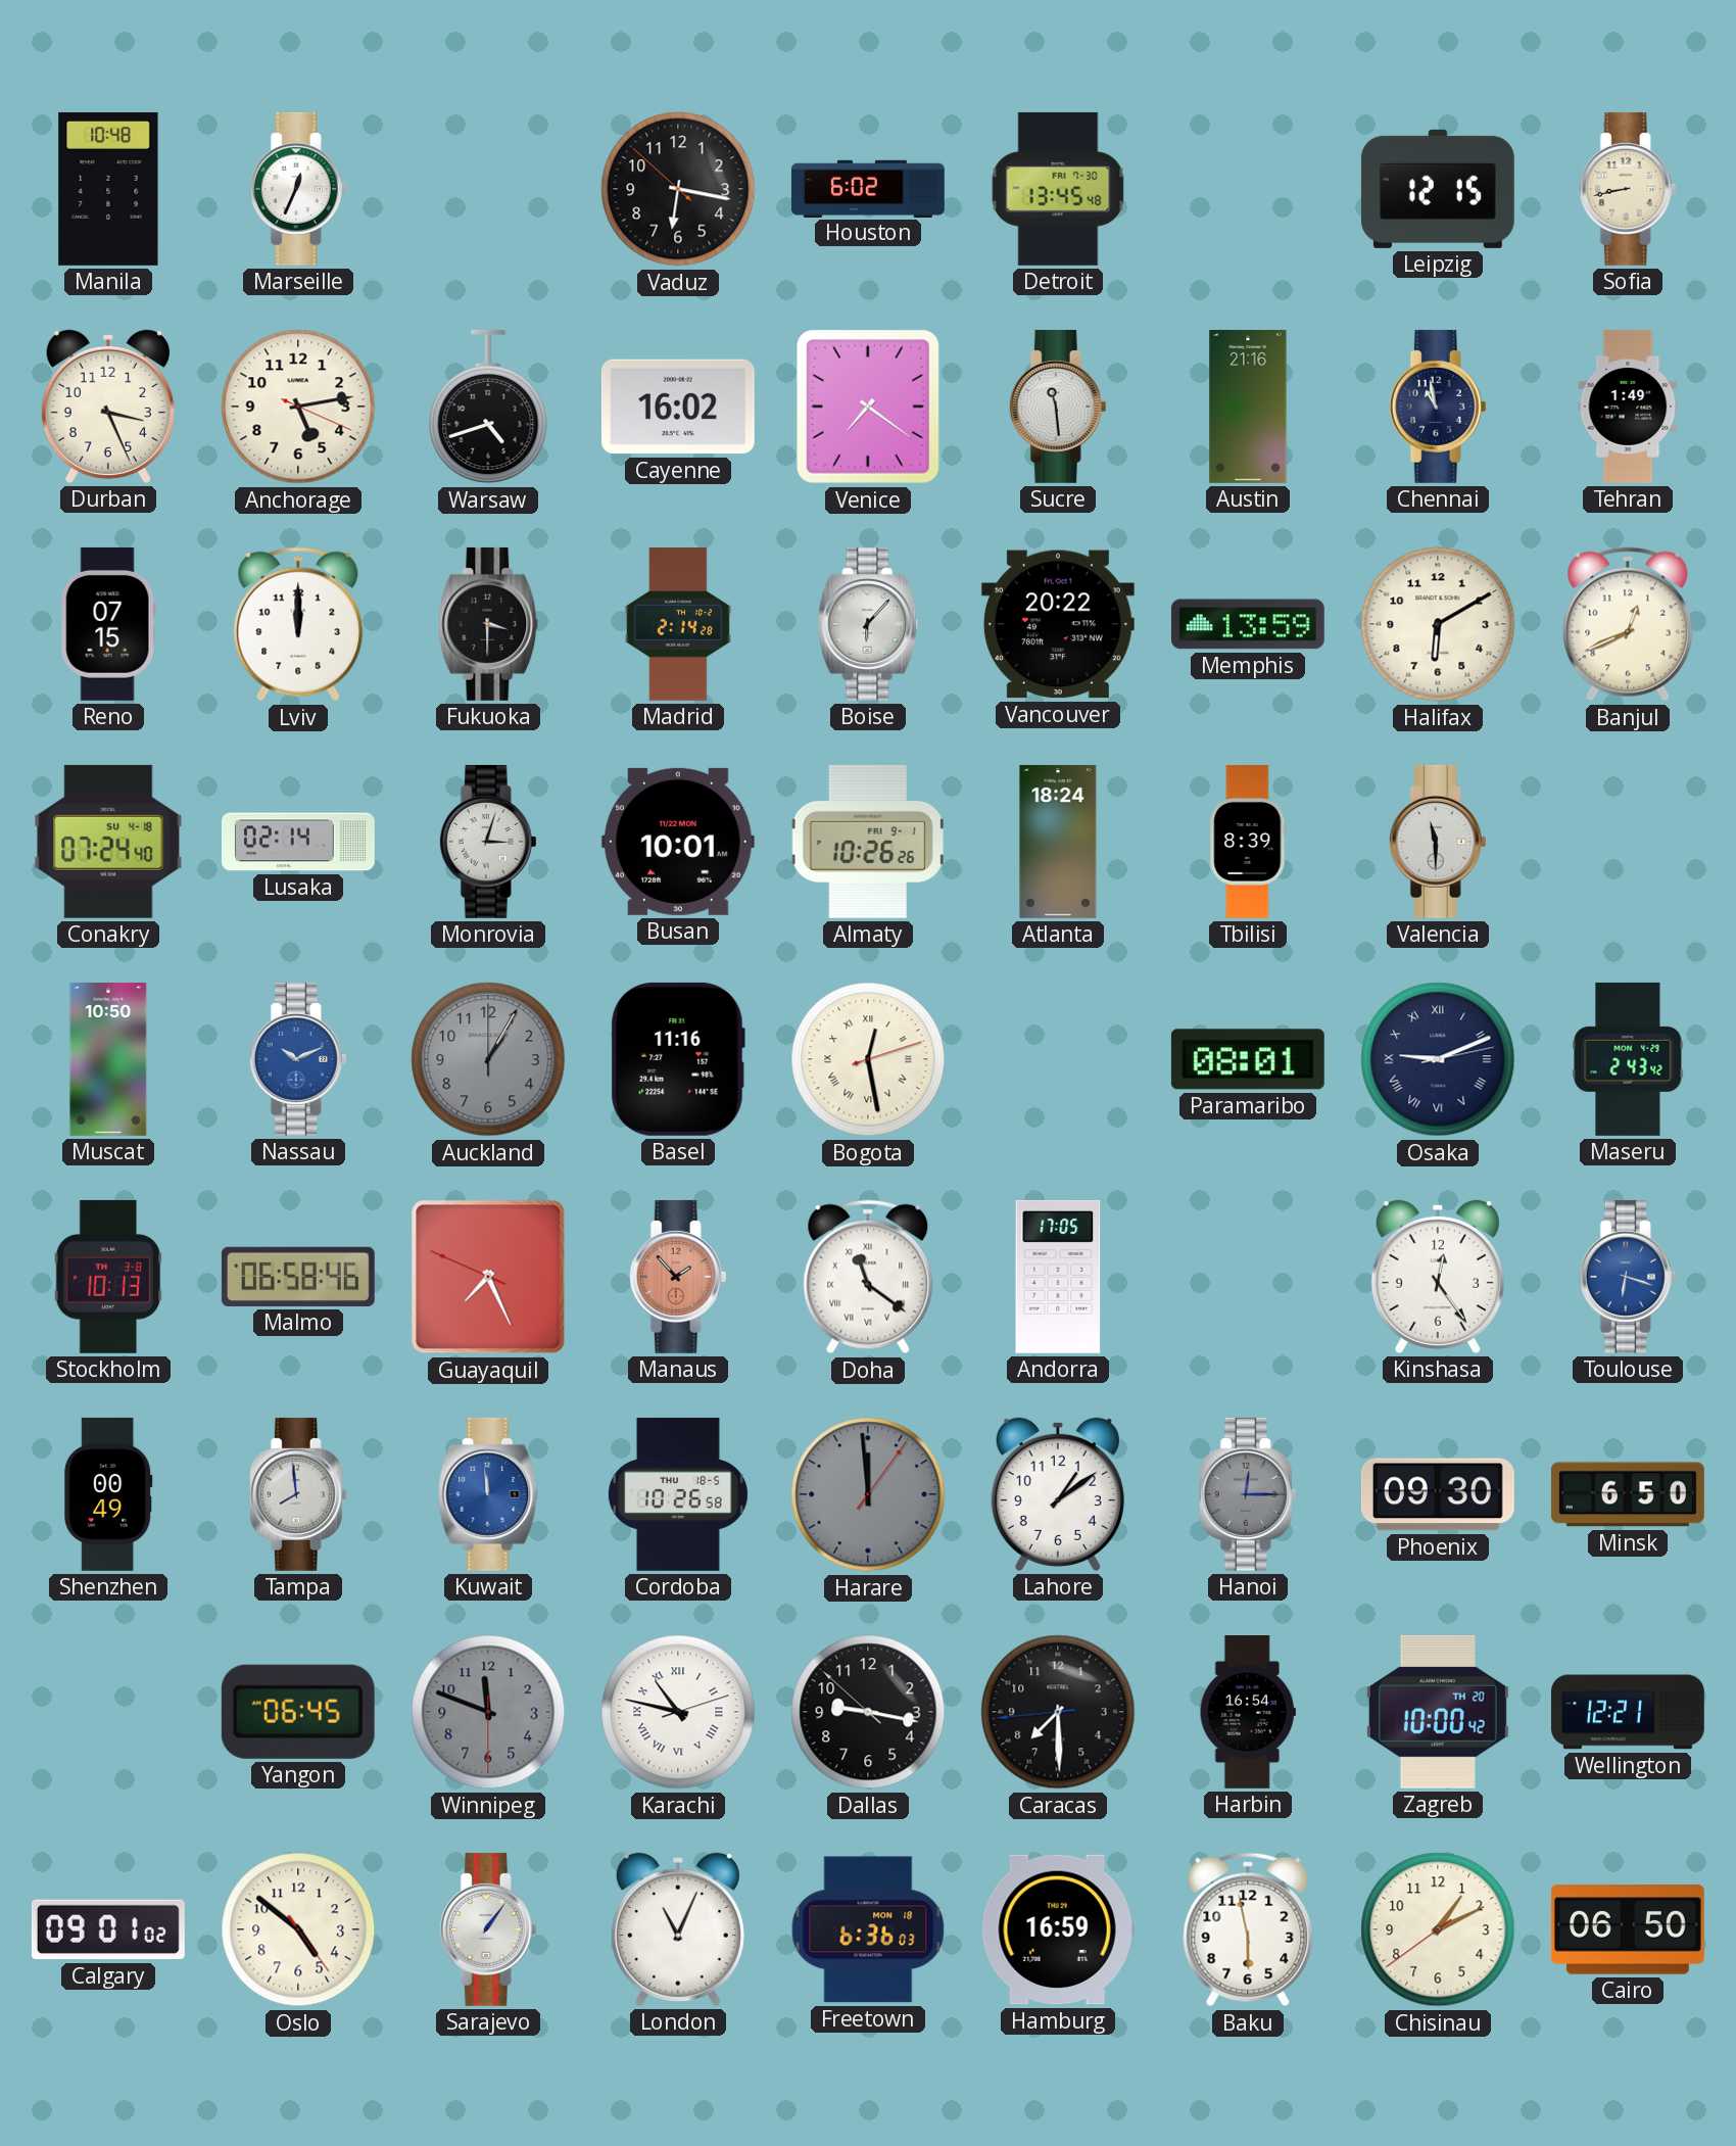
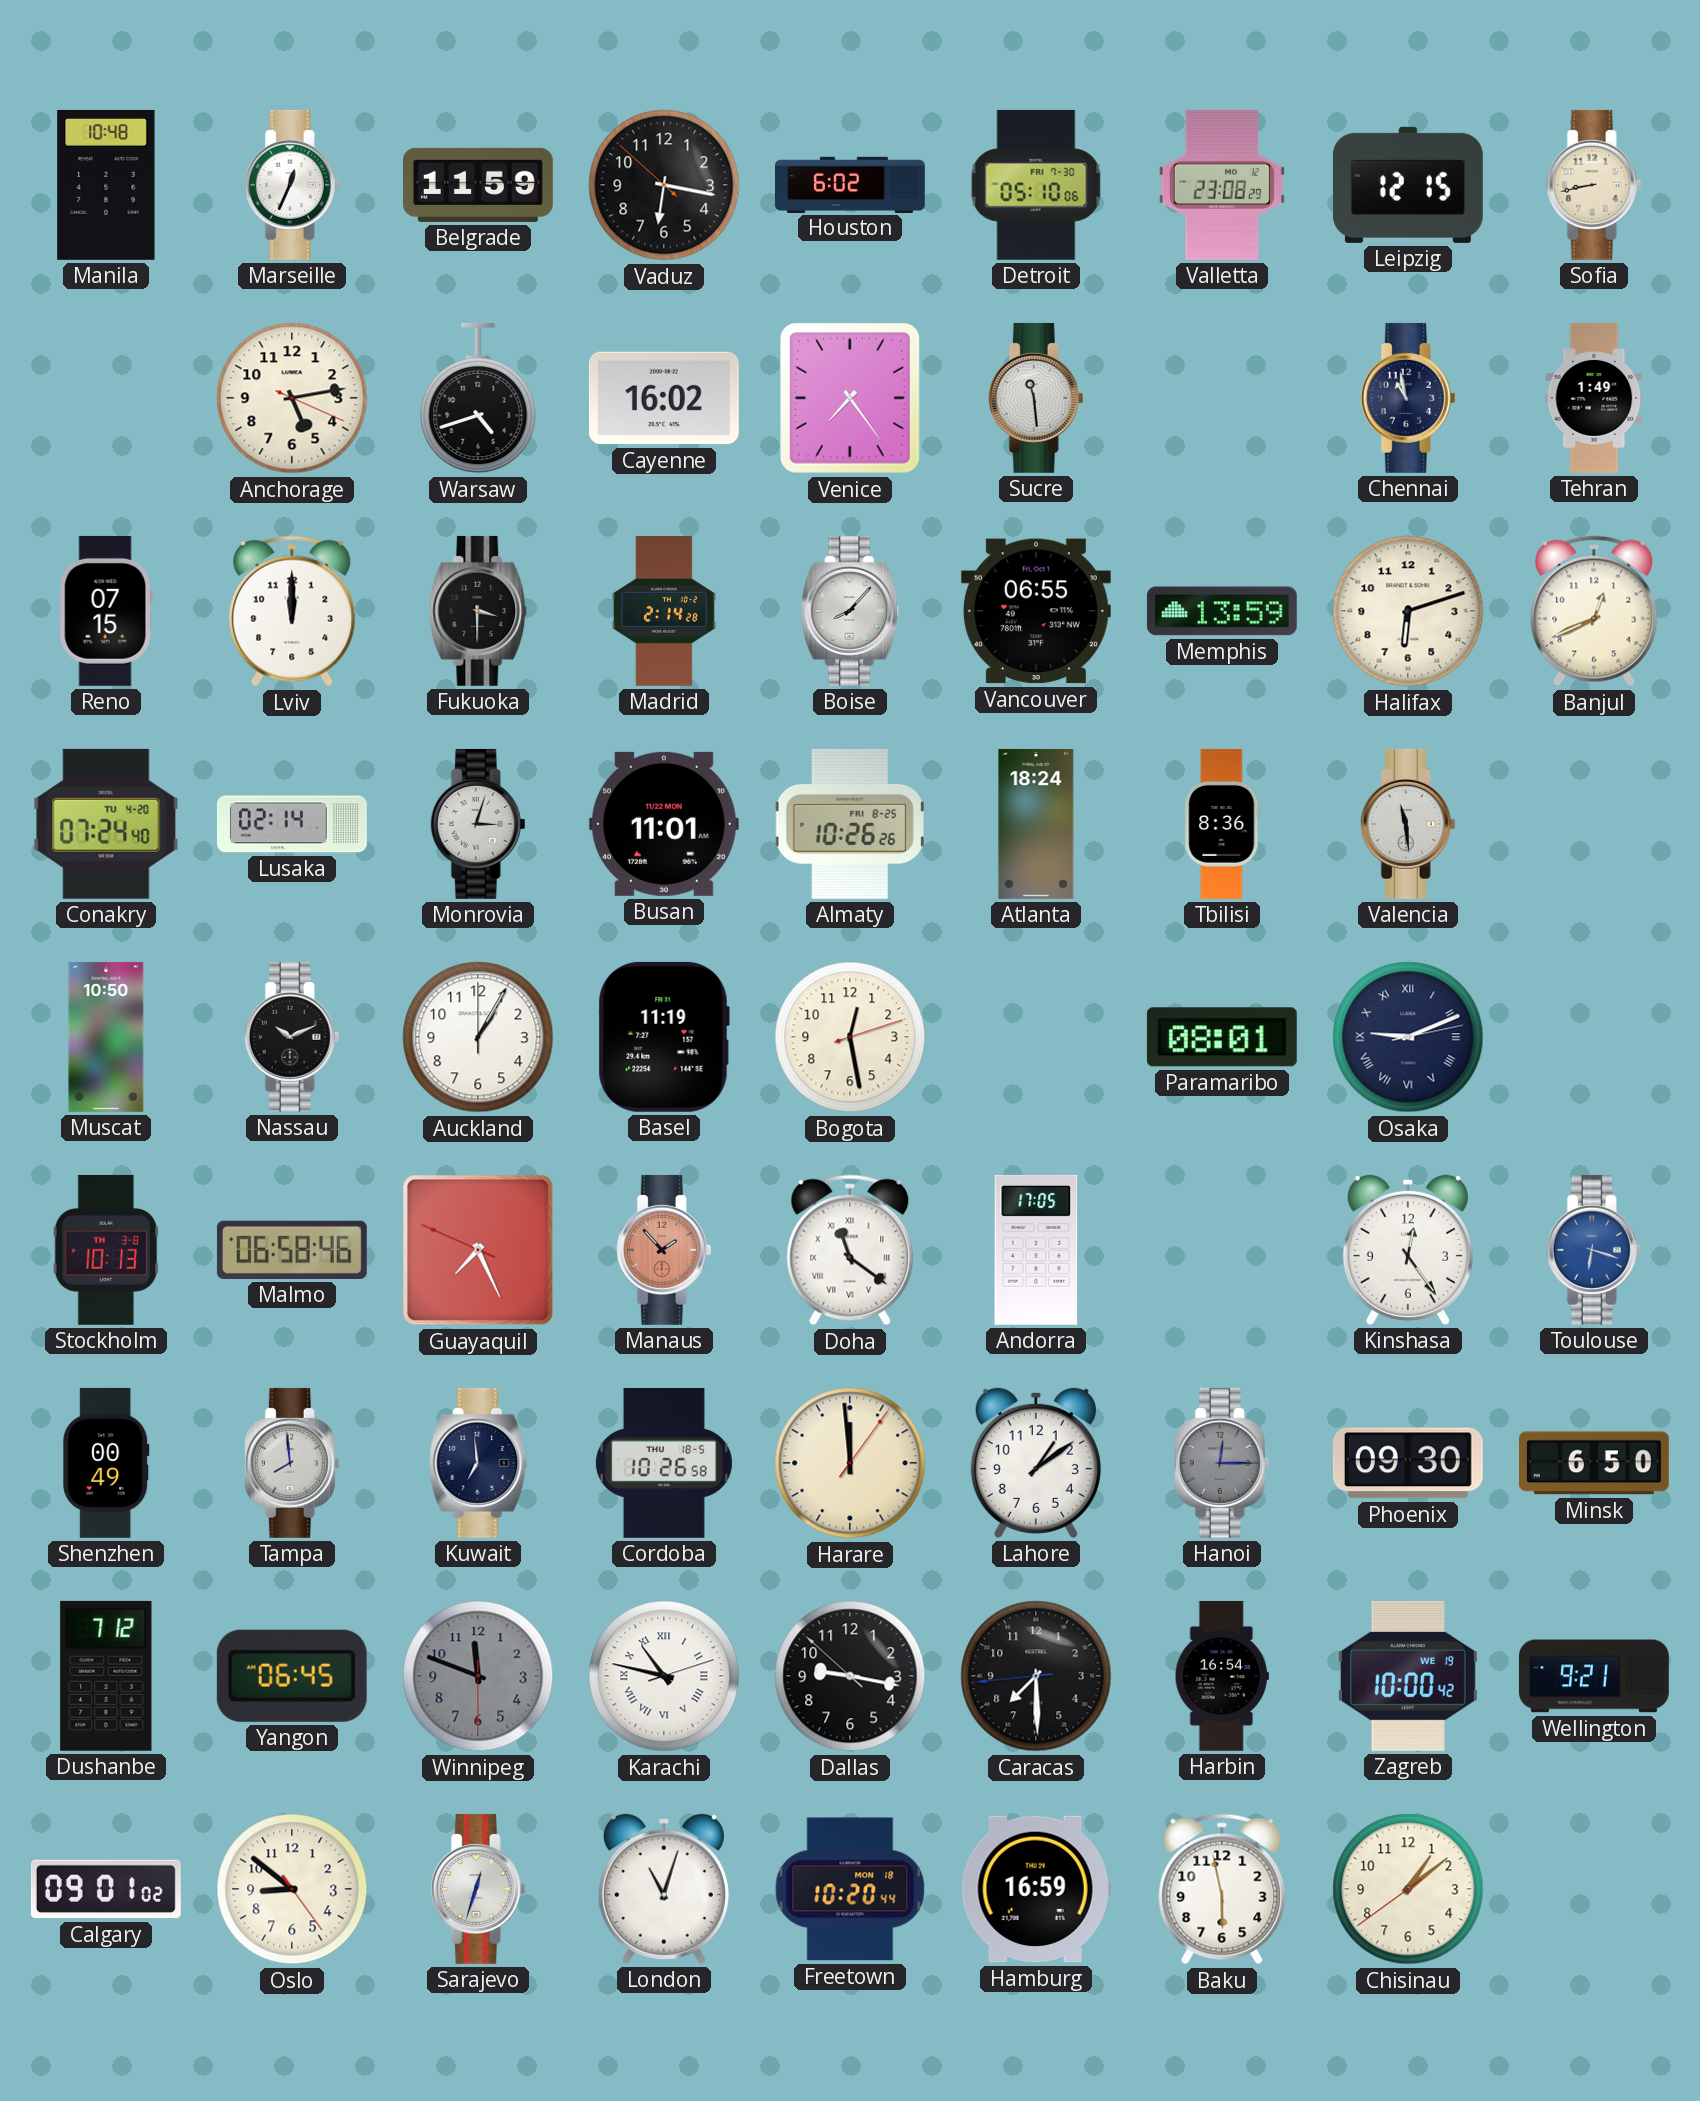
Belgrade: none -> 11:59 (478, 185)
Detroit: 13:45 -> 05:10 (1036, 185)
Valletta: none -> 23:08 (1222, 185)
Durban: 3:26 -> none (108, 407)
Venice: 7:21 -> 7:24 (851, 398)
Austin: 21:16 -> none (1248, 407)
Boise: 6:07 -> 8:07 (850, 611)
Vancouver: 20:22 -> 06:55 (1036, 611)
Halifax: 6:10 -> 6:12 (1408, 611)
Conakry date: SU 4-18 -> TU 4-20 (106, 824)
Busan: 10:01 -> 11:01 (664, 824)
Almaty date: FRI 9-1 -> FRI 8-25 (850, 824)
Tbilisi: 8:39 -> 8:36 (1222, 824)
Valencia: 11:30 -> 11:29 (1408, 824)
Nassau dial: blue -> black (292, 1037)
Auckland dial: grey -> white (478, 1037)
Basel: 11:16 -> 11:19 (664, 1037)
Bogota numerals: Roman -> Arabic (850, 1037)
Maseru: 2:43 -> none (1628, 1059)
Kuwait: 11:59 -> 6:59 (478, 1463)
Kuwait dial: blue -> navy (478, 1463)
Harare dial: grey -> cream (850, 1463)
Dushanbe: none -> 7:12 (106, 1676)
Zagreb date: TH 20 -> WE 19 (1408, 1676)
Wellington: 12:21 -> 9:21 (1594, 1676)
Oslo: 4:51 -> 8:51 (292, 1889)
Sarajevo: 1:06 -> 12:33 (478, 1889)
London: 11:04 -> 11:03 (664, 1889)
Freetown: 6:36 -> 10:20 (850, 1889)
Chisinau: 1:10 -> 1:08 (1408, 1889)
Cairo: 06:50 -> none (1628, 1929)
